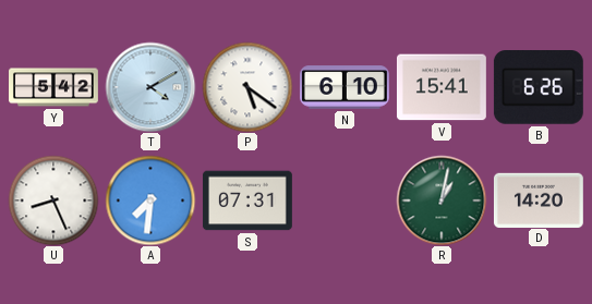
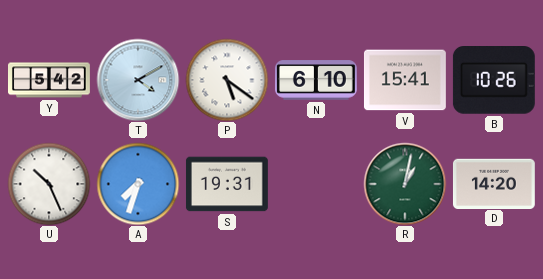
B: 6:26 -> 10:26 (494, 81)
U: 8:26 -> 10:26 (49, 184)
A: 7:31 -> 7:33 (138, 184)
S: 07:31 -> 19:31 (227, 184)
